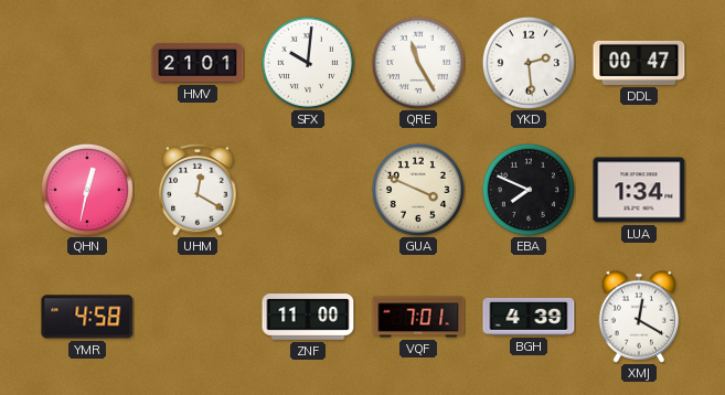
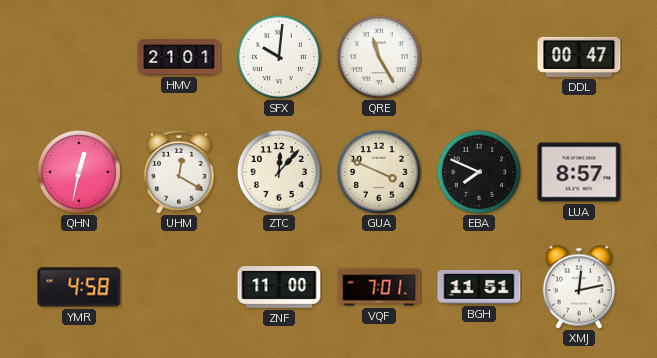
YKD: 2:29 -> none (529, 63)
ZTC: none -> 12:07 (279, 172)
LUA: 1:34 -> 8:57 (579, 172)
BGH: 4:39 -> 11:51 (479, 287)
XMJ: 12:20 -> 12:13 (579, 287)
